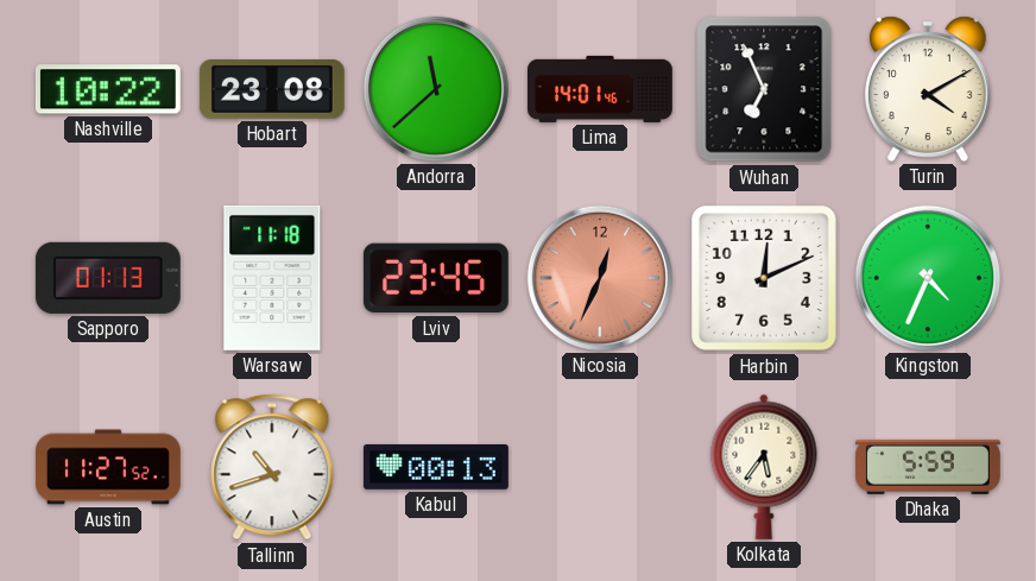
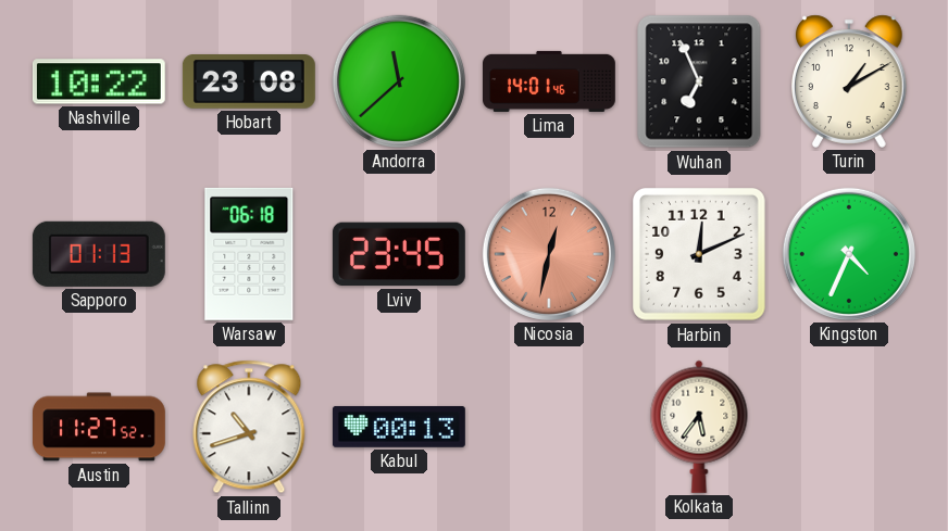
Turin: 4:10 -> 1:10 (850, 81)
Warsaw: 11:18 -> 06:18 (249, 254)
Nicosia: 12:34 -> 12:32 (549, 254)
Dhaka: 5:59 -> none (928, 467)
